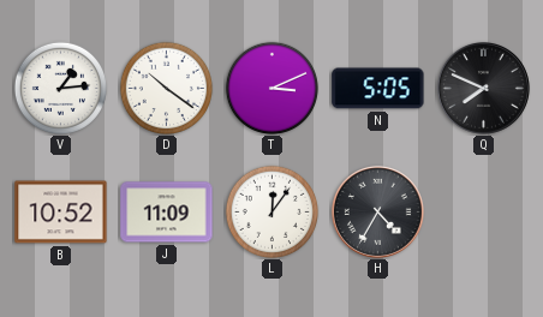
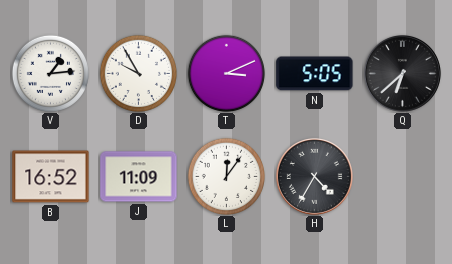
D: 10:21 -> 9:55 (138, 73)
Q: 7:49 -> 6:38 (402, 73)
B: 10:52 -> 16:52 (51, 177)
